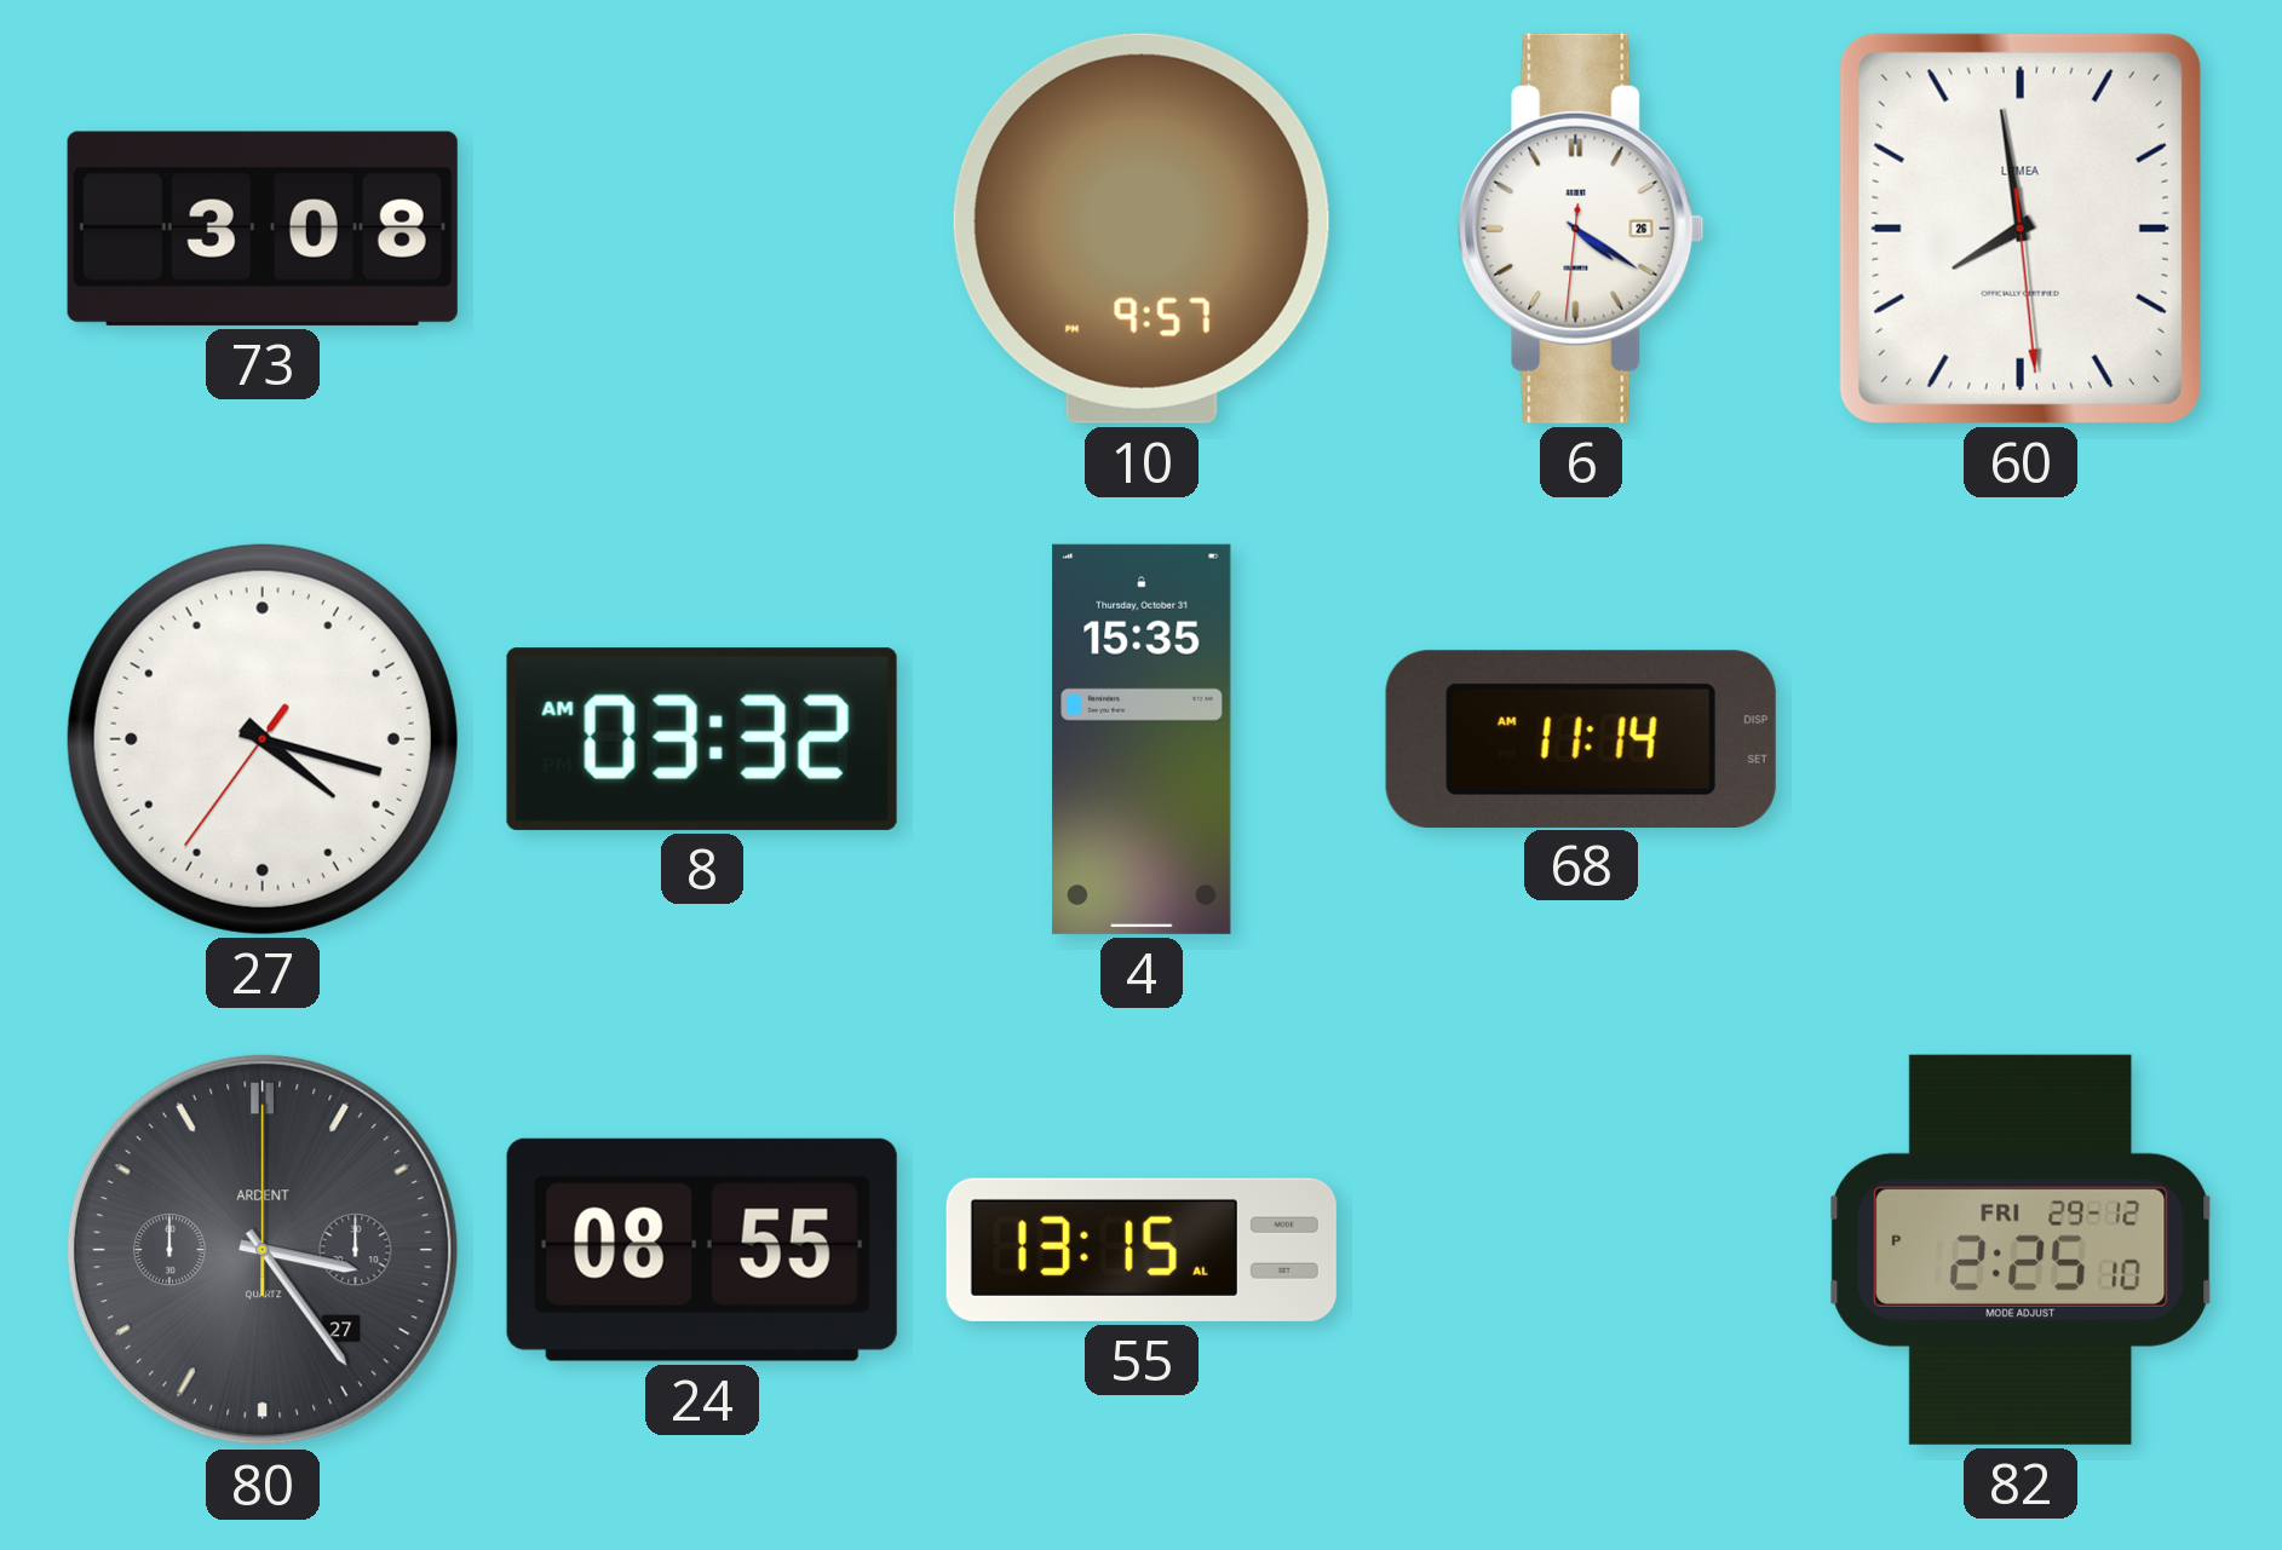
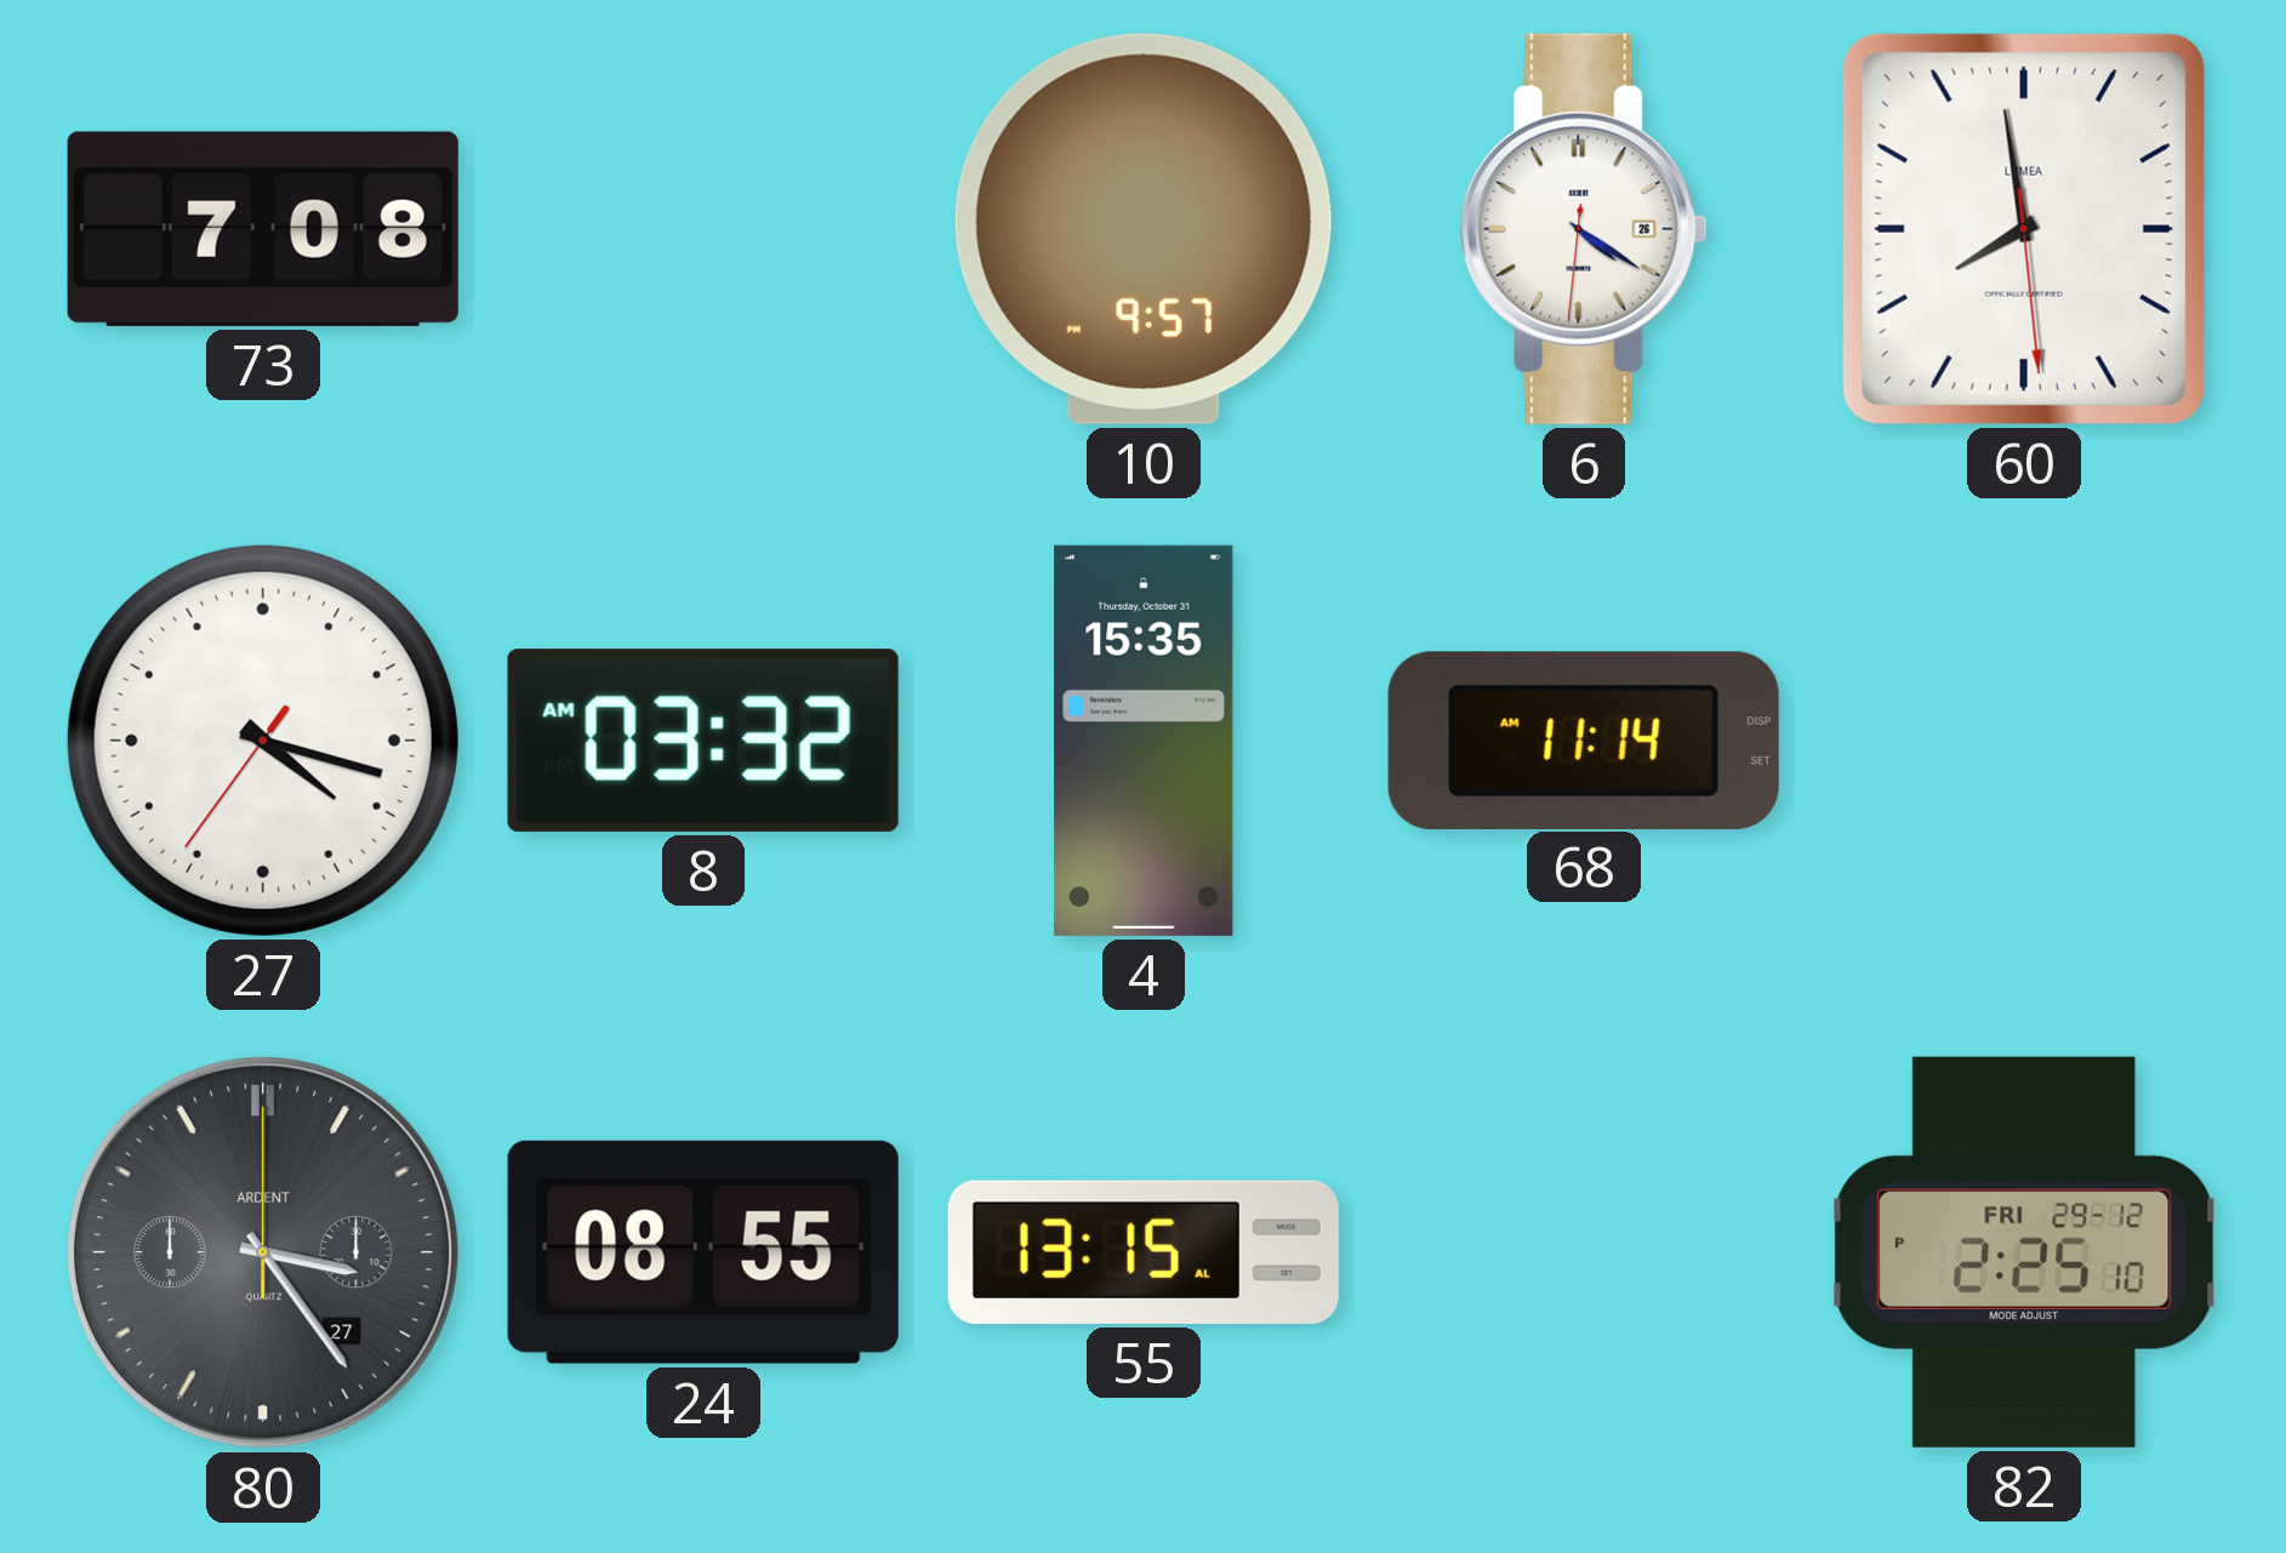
73: 3:08 -> 7:08 (263, 229)
